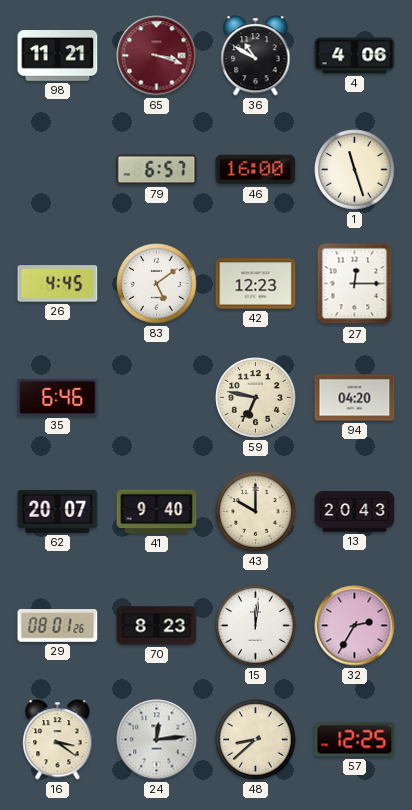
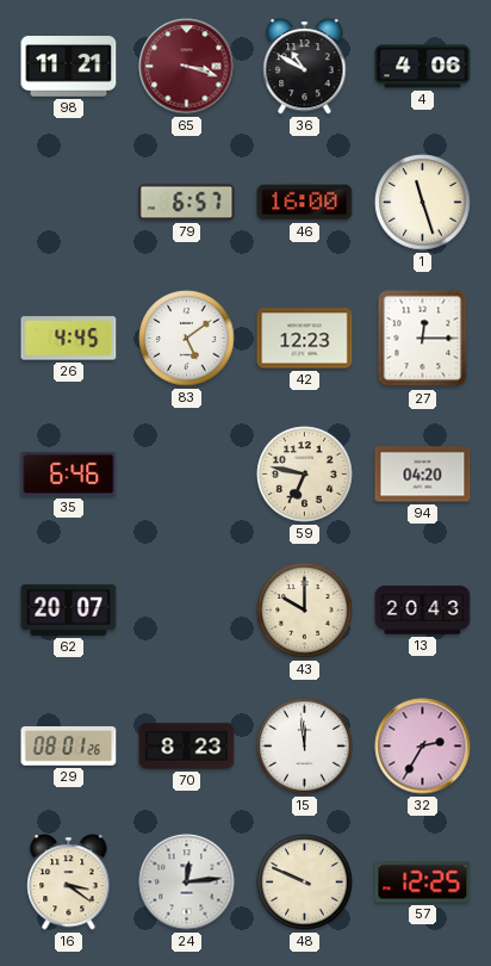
41: 9:40 -> none (157, 512)
15: 12:01 -> 11:59 (305, 747)
48: 8:38 -> 9:49 (305, 883)
